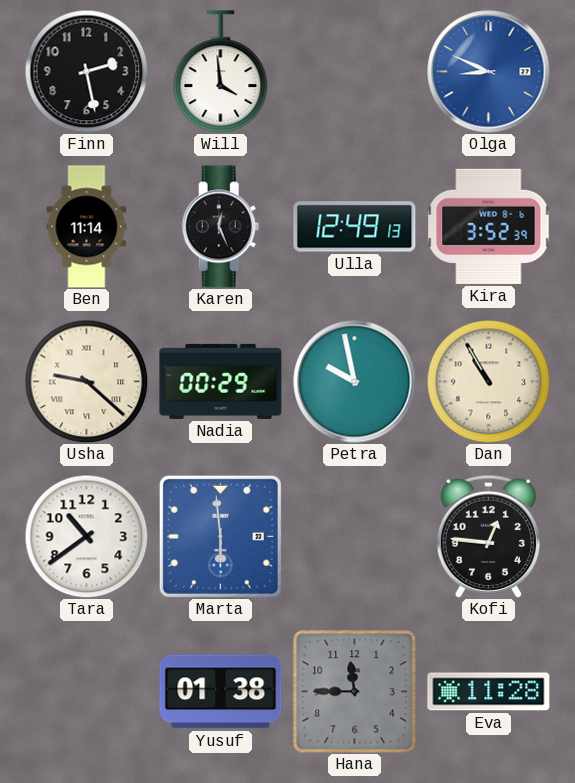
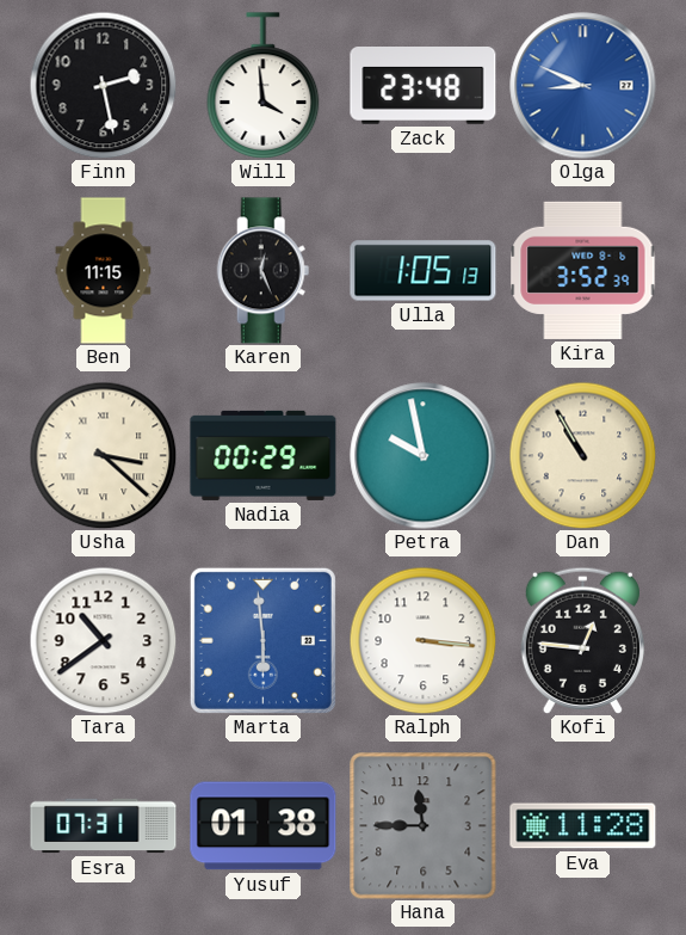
Zack: none -> 23:48 (424, 86)
Ben: 11:14 -> 11:15 (104, 271)
Ulla: 12:49 -> 1:05 (424, 271)
Usha: 9:22 -> 3:22 (103, 455)
Ralph: none -> 3:16 (422, 640)
Esra: none -> 07:31 (104, 826)
